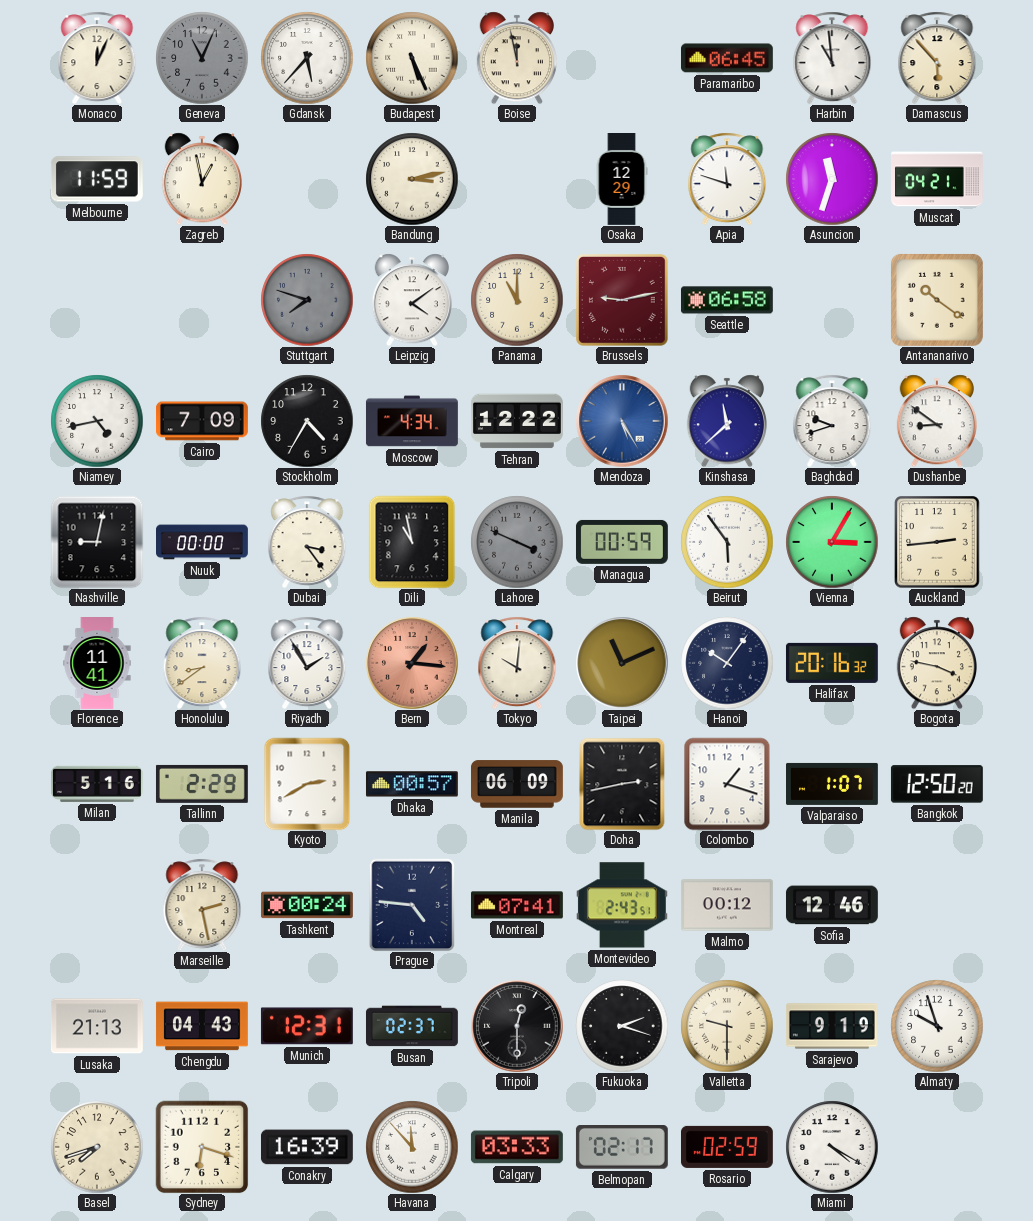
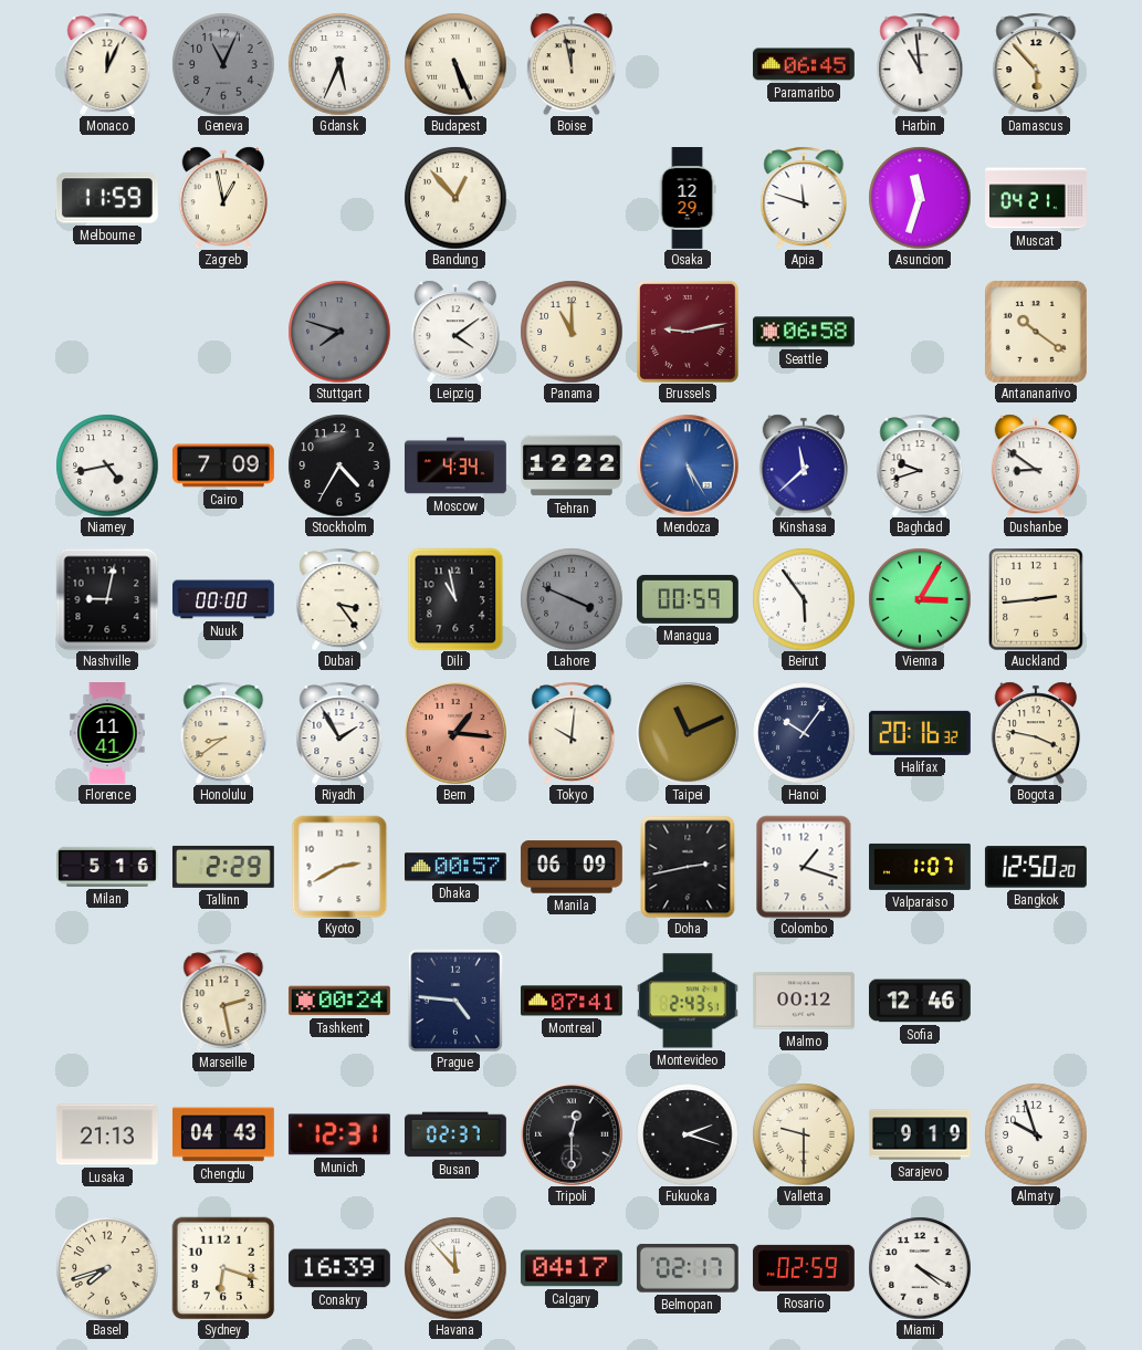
Gdansk: 5:37 -> 5:34 (339, 64)
Bandung: 3:13 -> 12:53 (455, 198)
Calgary: 03:33 -> 04:17 (572, 1268)
